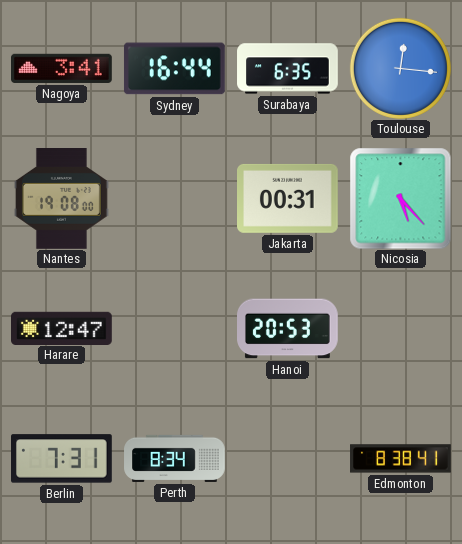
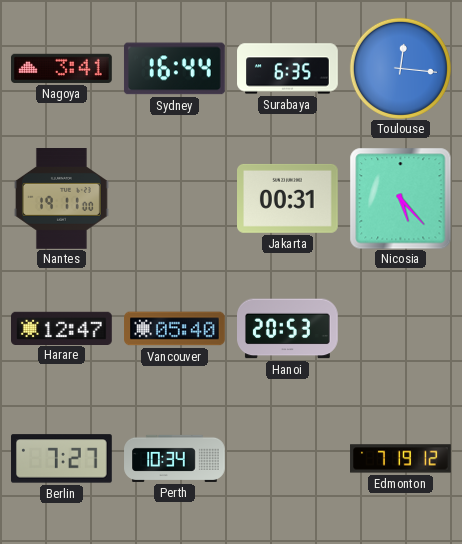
Nantes: 19:08 -> 19:11 (61, 199)
Vancouver: none -> 05:40 (175, 329)
Berlin: 7:31 -> 7:27 (62, 459)
Perth: 8:34 -> 10:34 (175, 458)
Edmonton: 8:38 -> 7:19 (401, 459)
